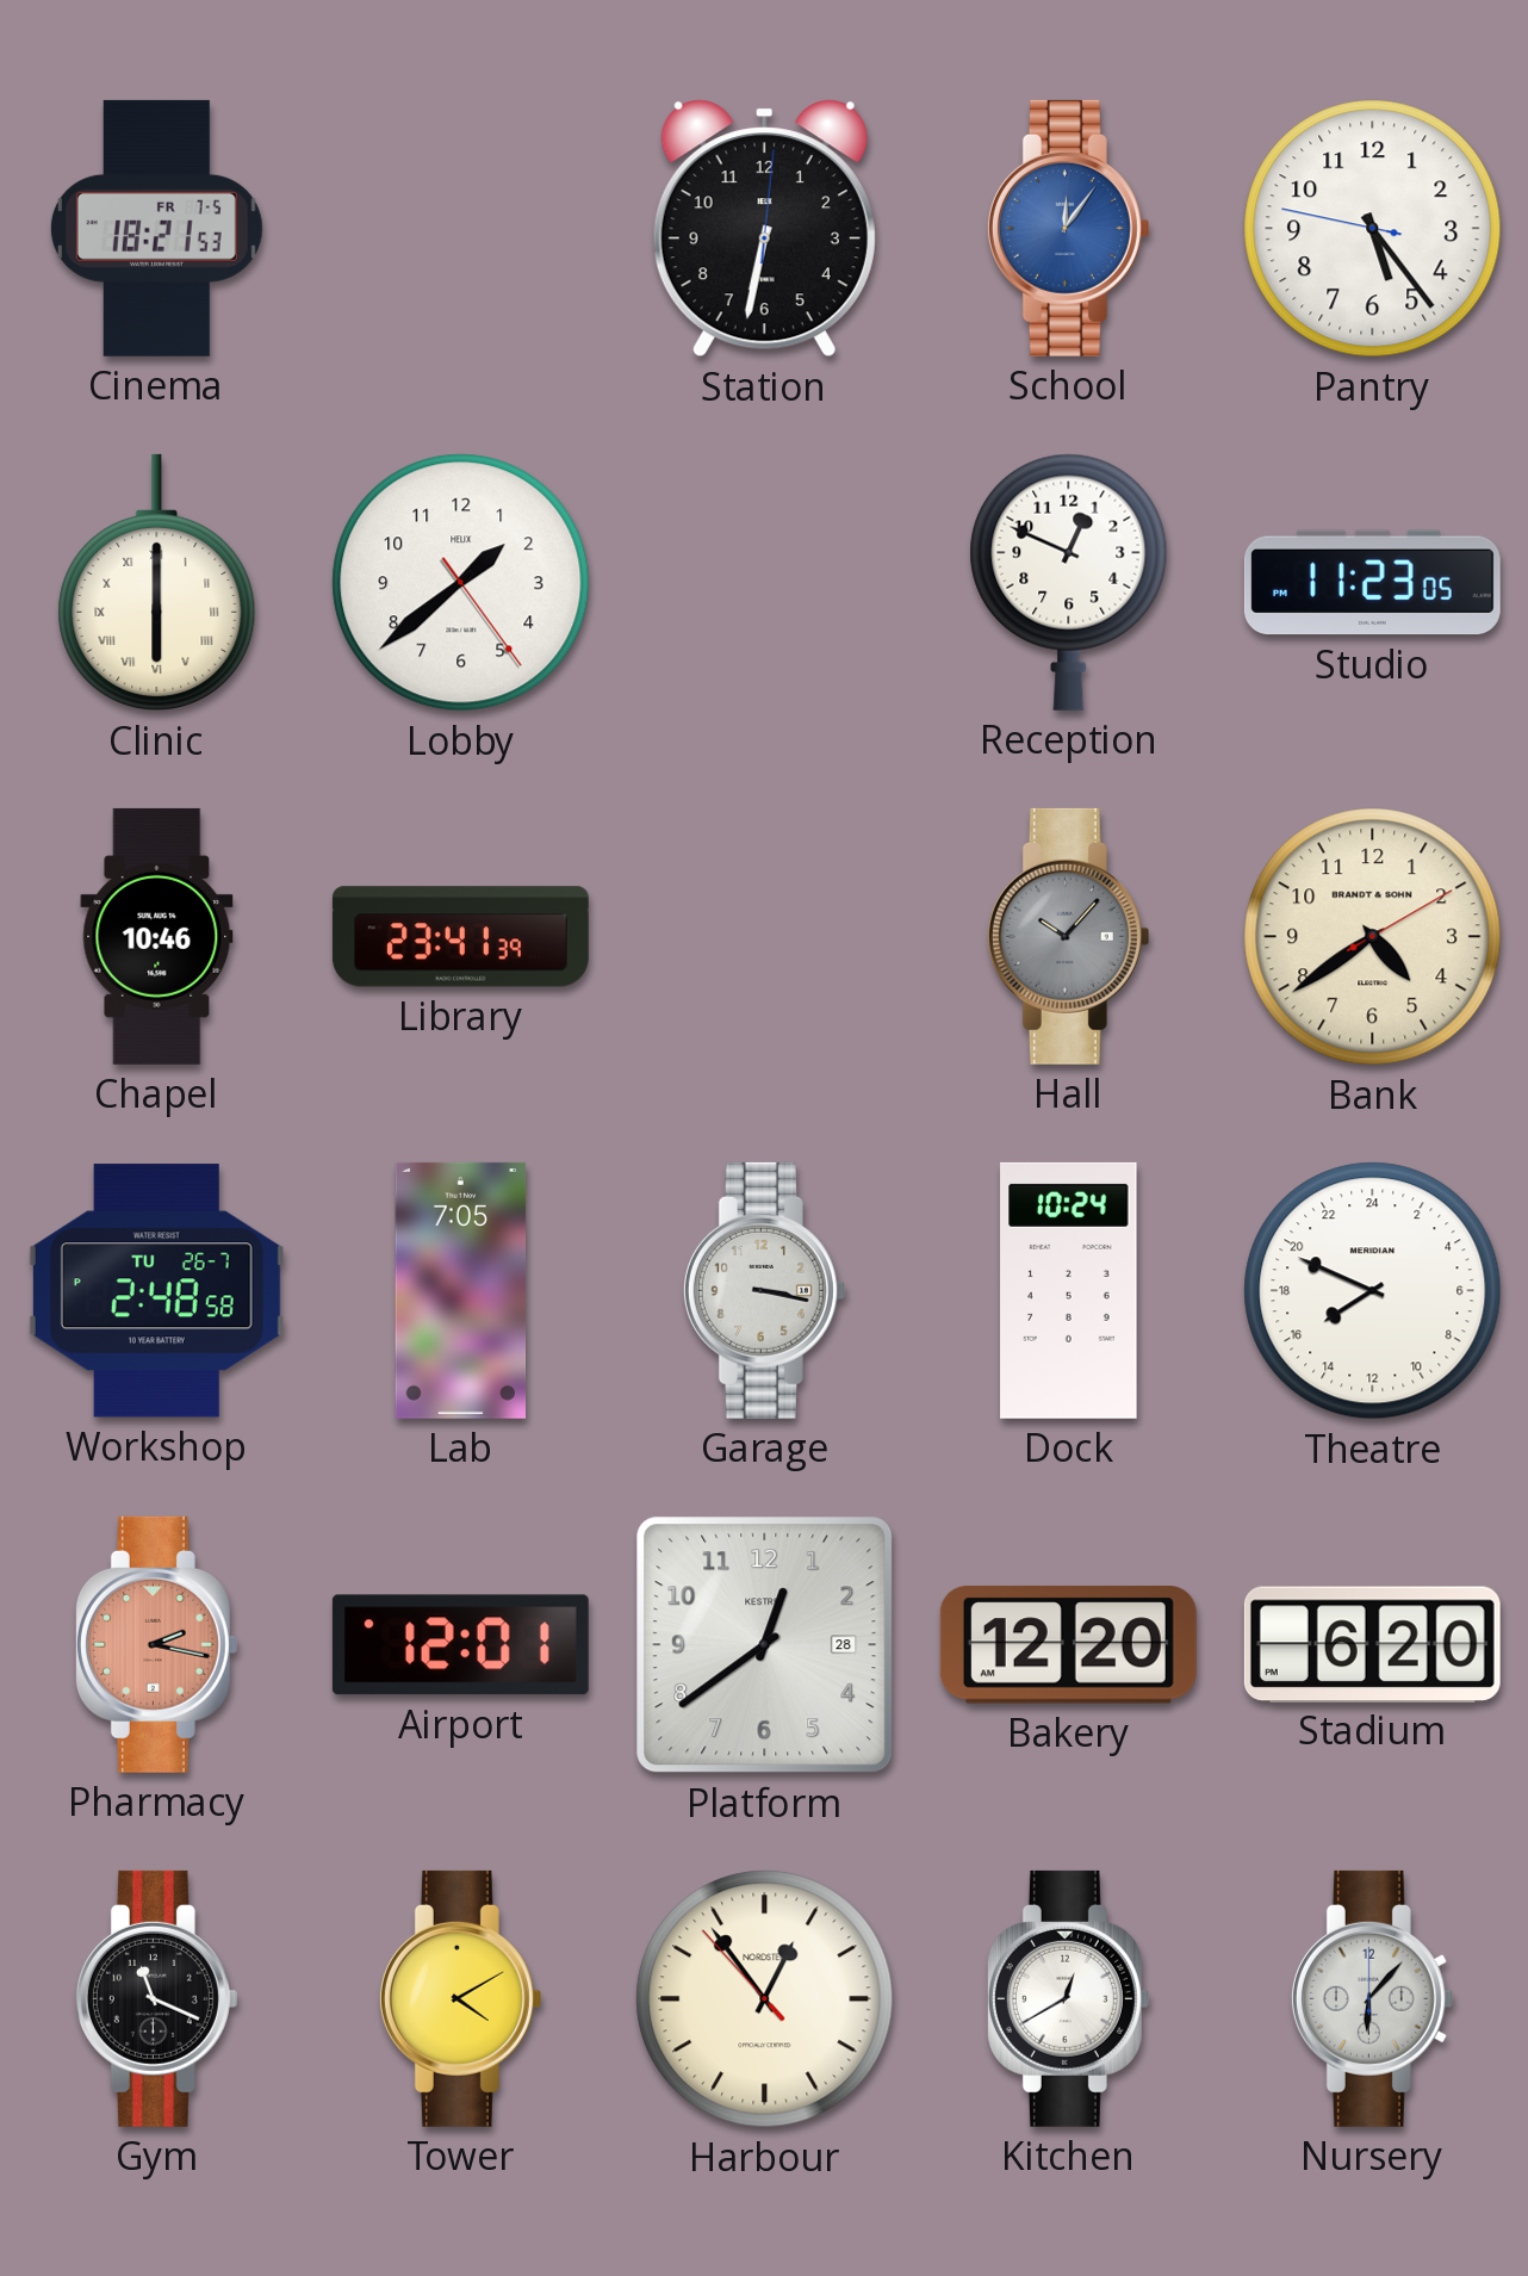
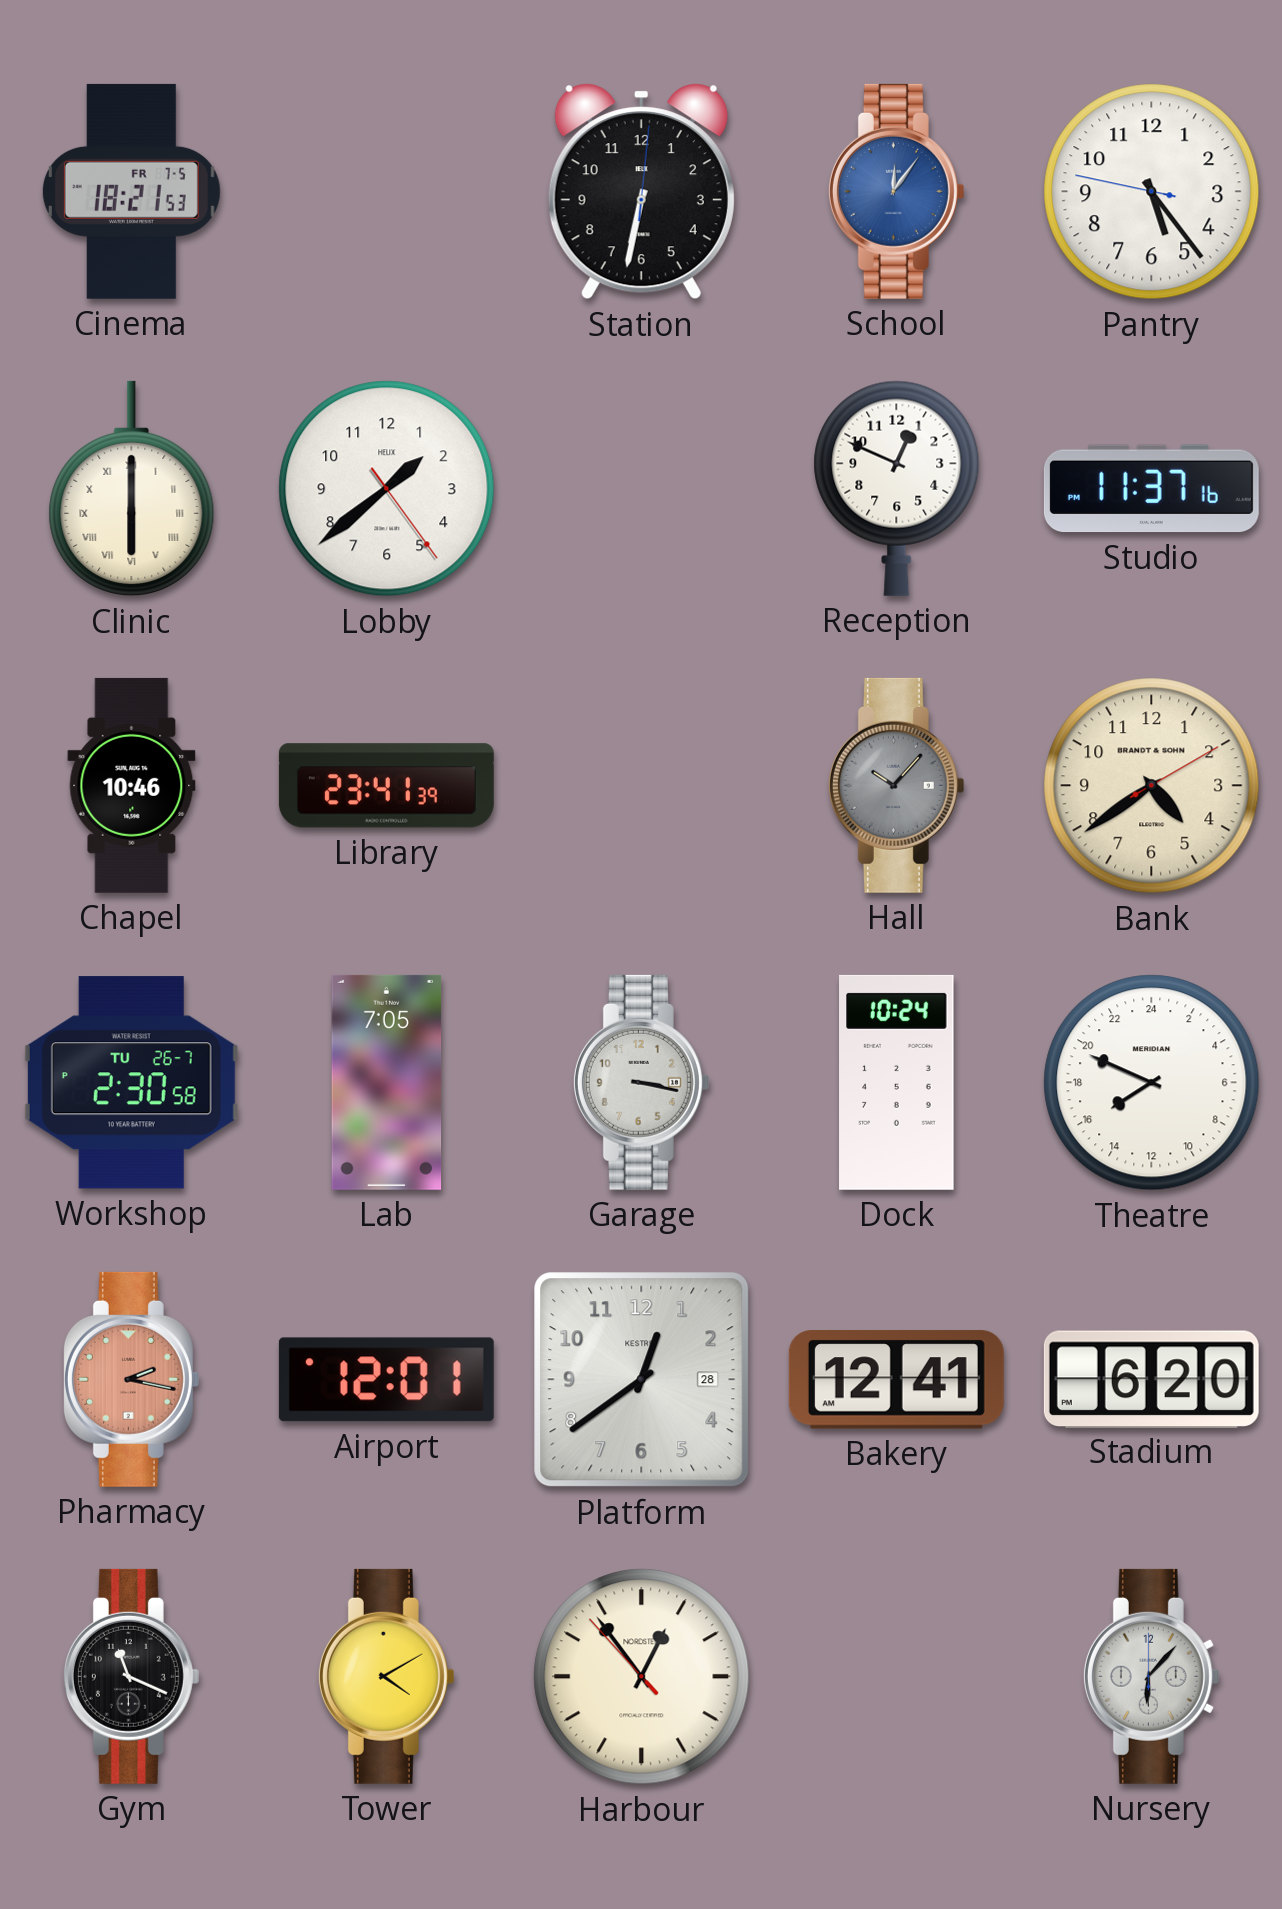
Studio: 11:23 -> 11:37 (1151, 489)
Workshop: 2:48 -> 2:30 (131, 1083)
Bakery: 12:20 -> 12:41 (896, 1380)
Kitchen: 12:40 -> none (1068, 1998)
